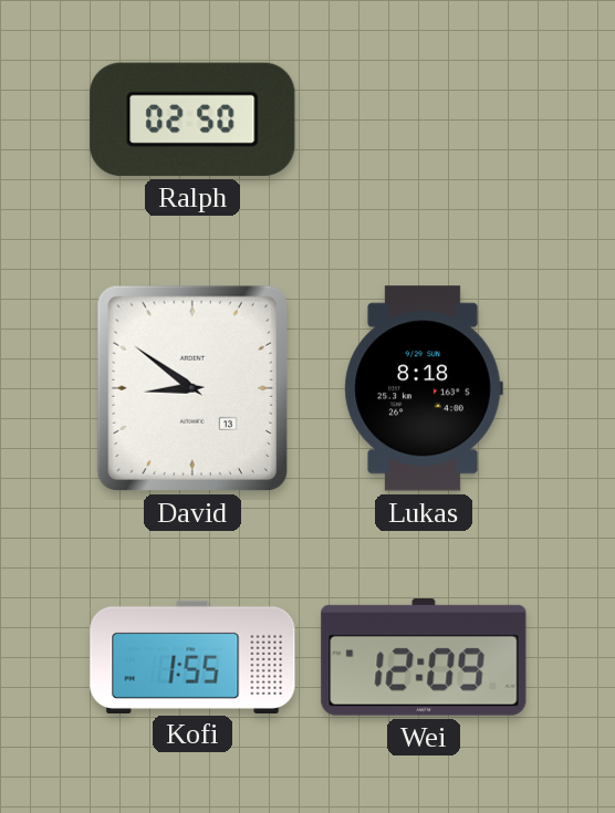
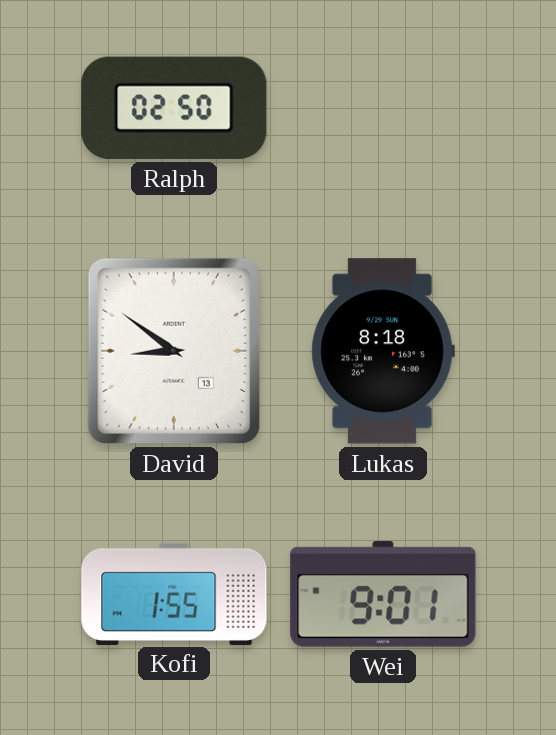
Wei: 12:09 -> 9:01 (383, 594)
